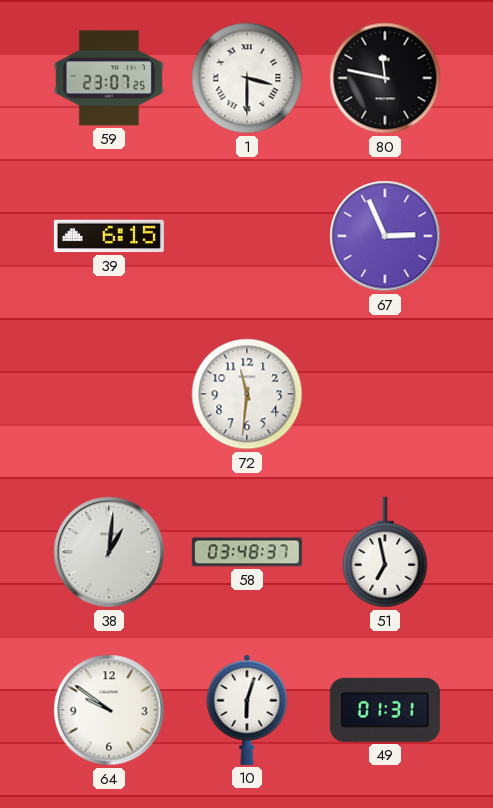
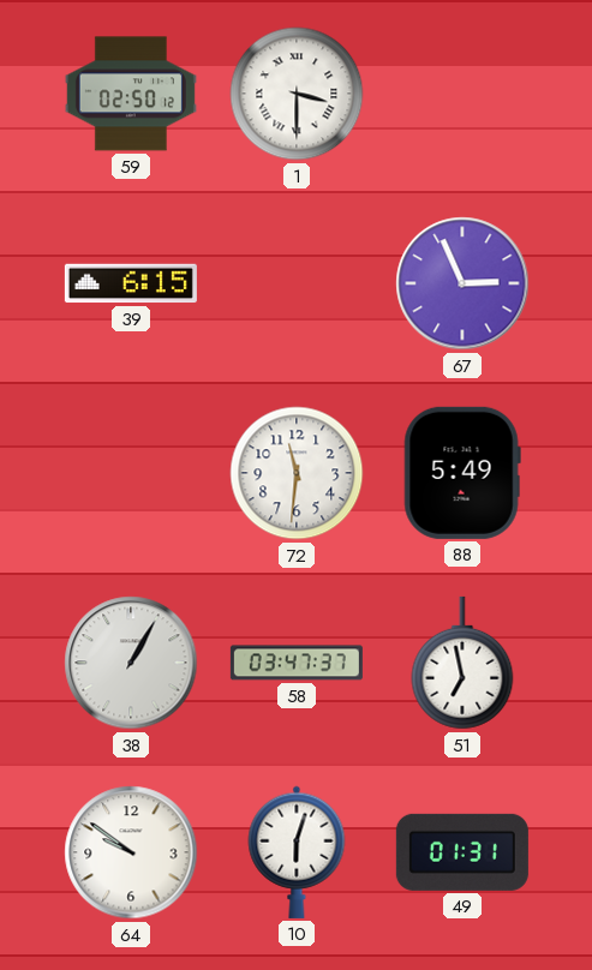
59: 23:07 -> 02:50 (131, 94)
80: 11:47 -> none (385, 78)
88: none -> 5:49 (462, 473)
38: 1:01 -> 1:05 (131, 663)
58: 03:48 -> 03:47 (297, 663)
